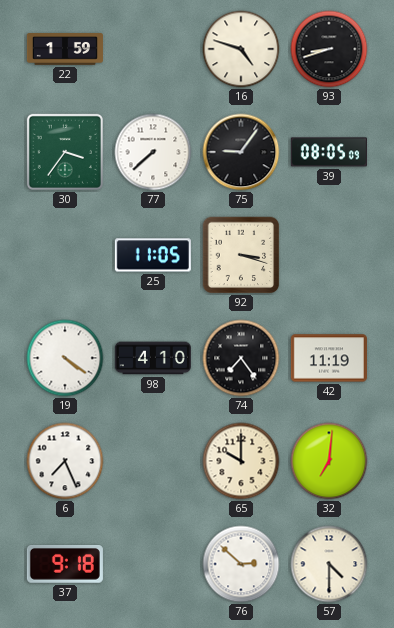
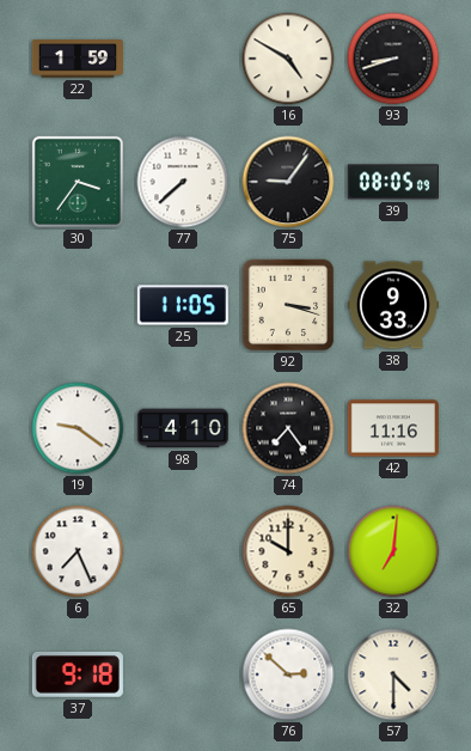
16: 4:48 -> 4:50 (288, 59)
38: none -> 9:33 (393, 305)
19: 4:21 -> 9:21 (78, 428)
42: 11:19 -> 11:16 (393, 428)
